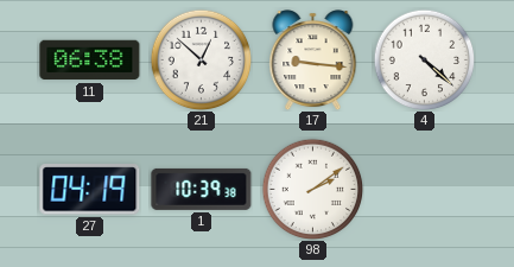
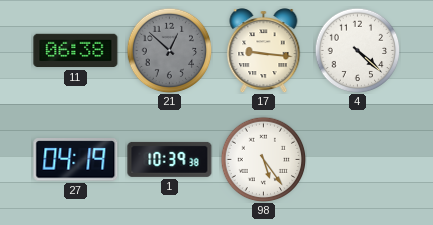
21 dial: white -> grey (169, 50)
98: 2:09 -> 5:24 (263, 159)
